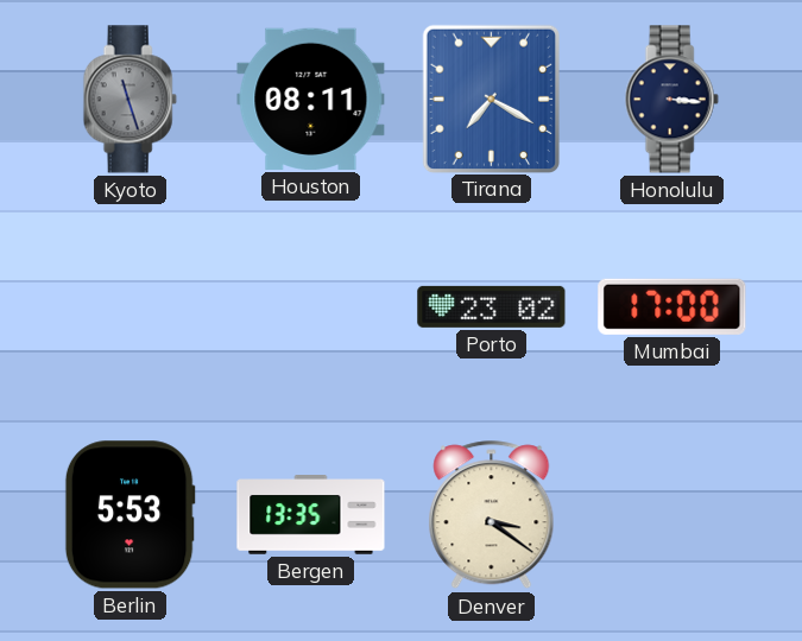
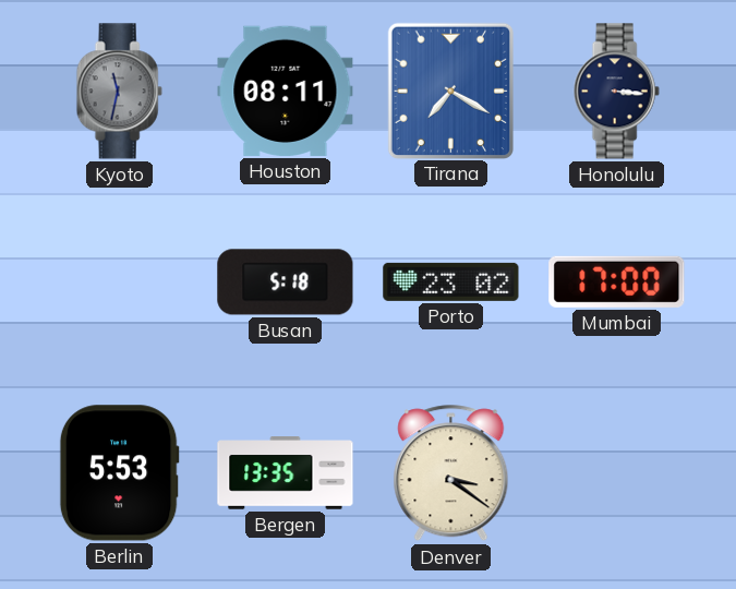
Kyoto: 11:27 -> 11:32 (119, 92)
Busan: none -> 5:18 (286, 283)
